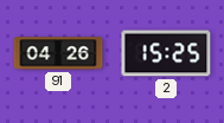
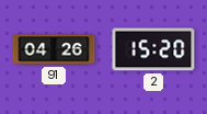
2: 15:25 -> 15:20 (153, 49)
